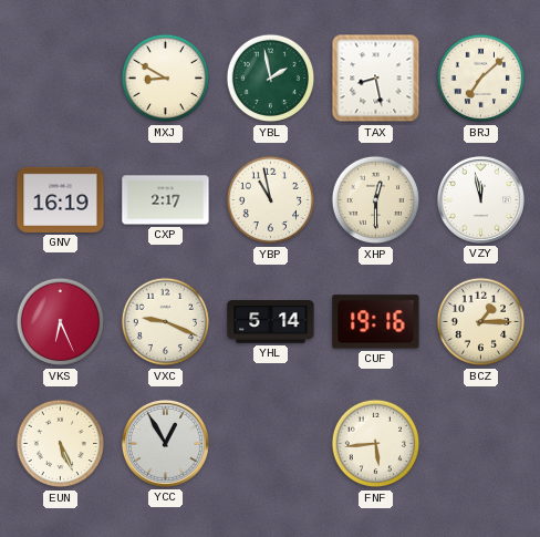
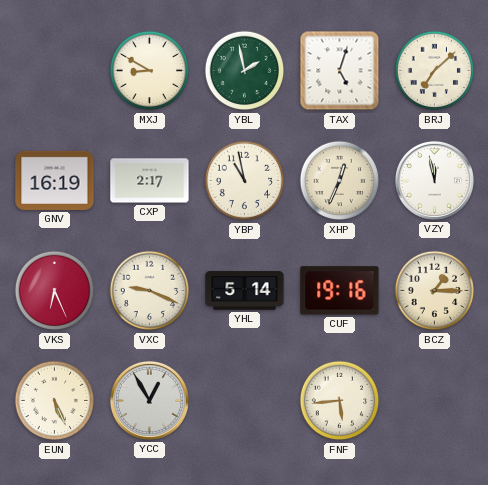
TAX: 8:28 -> 5:03 (340, 71)
XHP: 12:30 -> 12:34 (340, 181)
